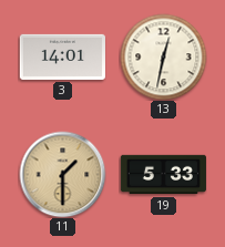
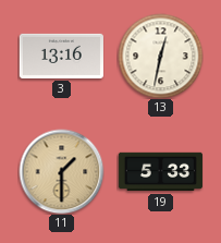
3: 14:01 -> 13:16 (61, 56)
